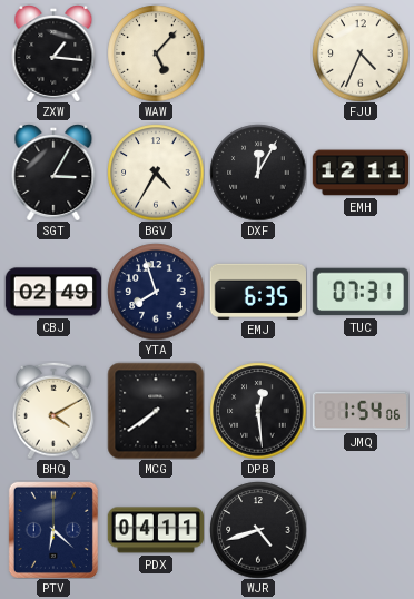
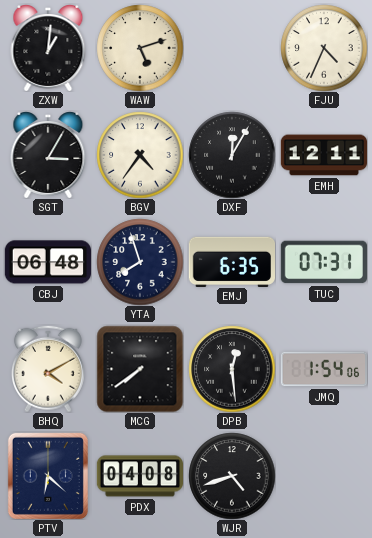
ZXW: 1:16 -> 1:01 (48, 48)
WAW: 5:07 -> 5:12 (140, 48)
BGV: 4:35 -> 4:36 (140, 155)
CBJ: 02:49 -> 06:48 (47, 262)
PDX: 04:11 -> 04:08 (140, 476)
